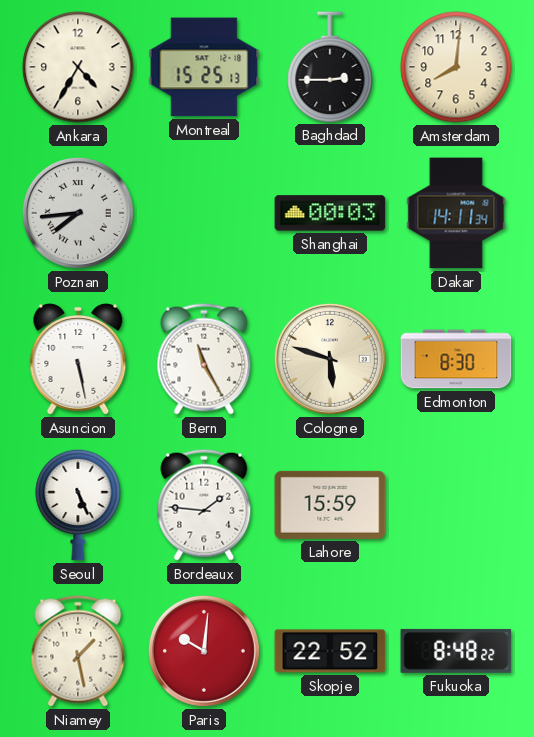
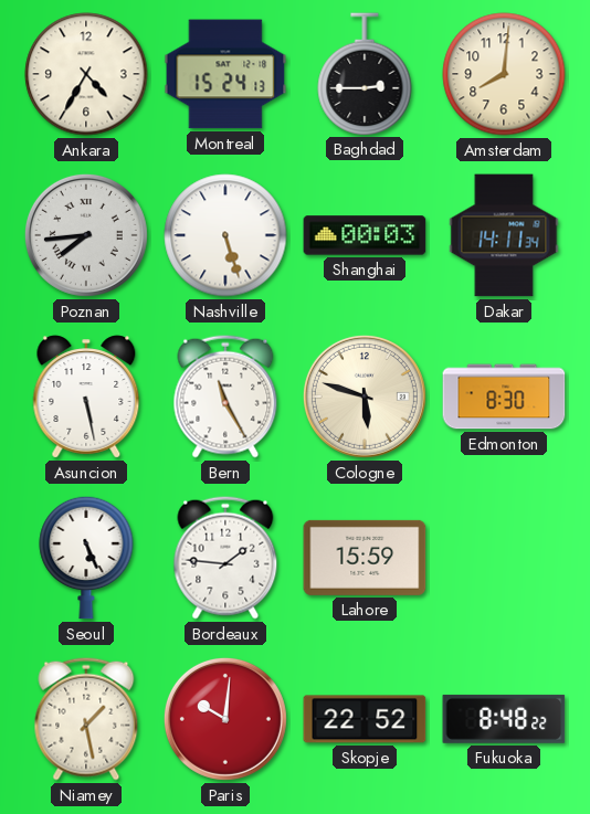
Montreal: 15:25 -> 15:24 (225, 74)
Nashville: none -> 5:27 (225, 235)
